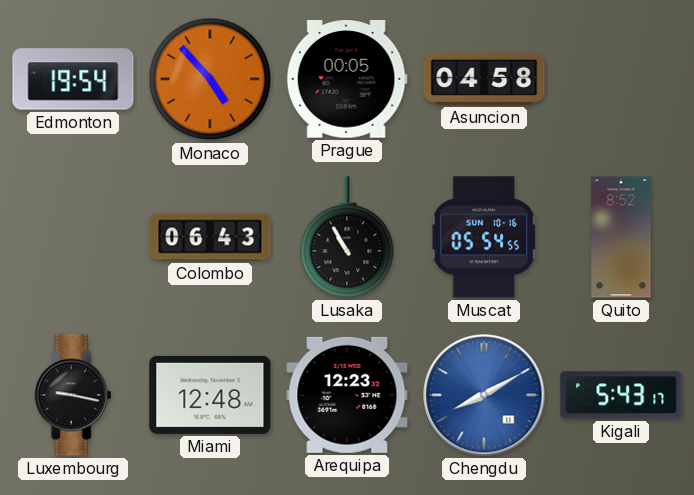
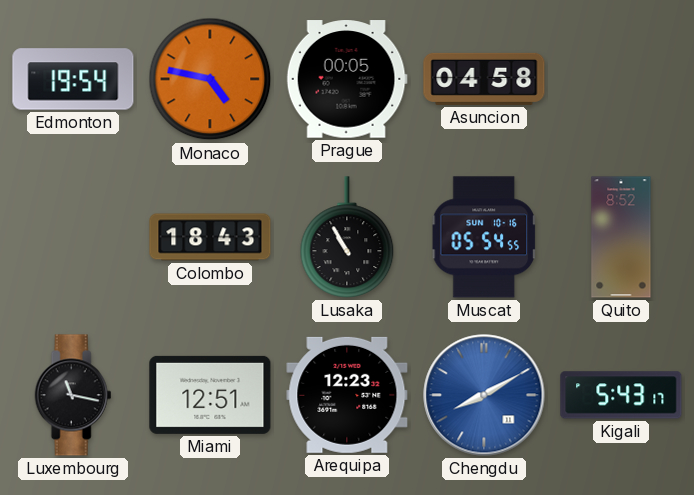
Monaco: 4:53 -> 4:47 (210, 79)
Colombo: 06:43 -> 18:43 (210, 237)
Luxembourg: 9:17 -> 11:17 (73, 395)
Miami: 12:48 -> 12:51 (210, 395)
